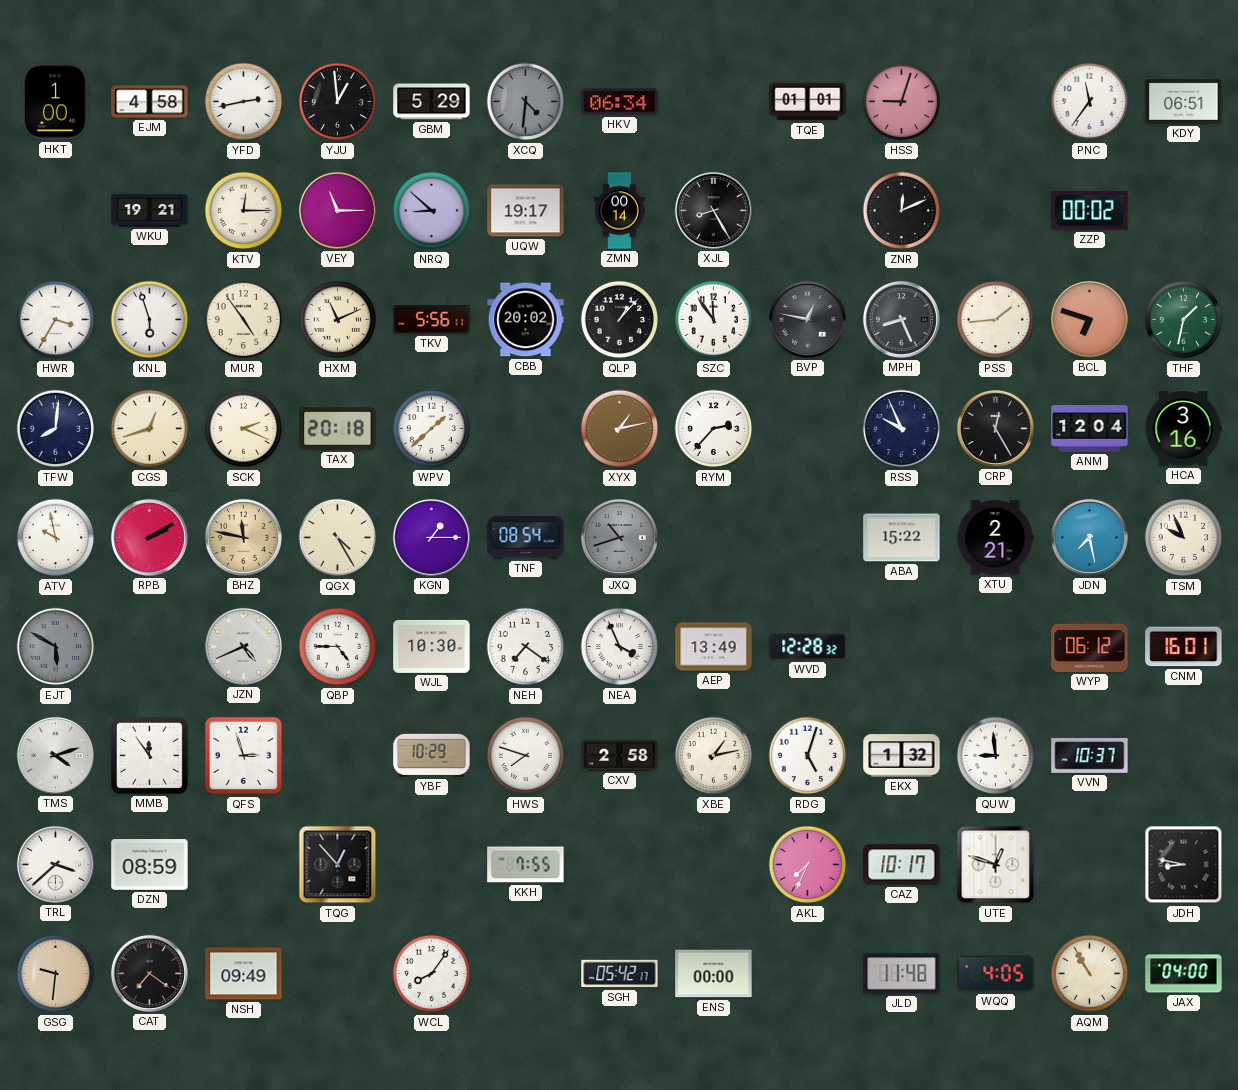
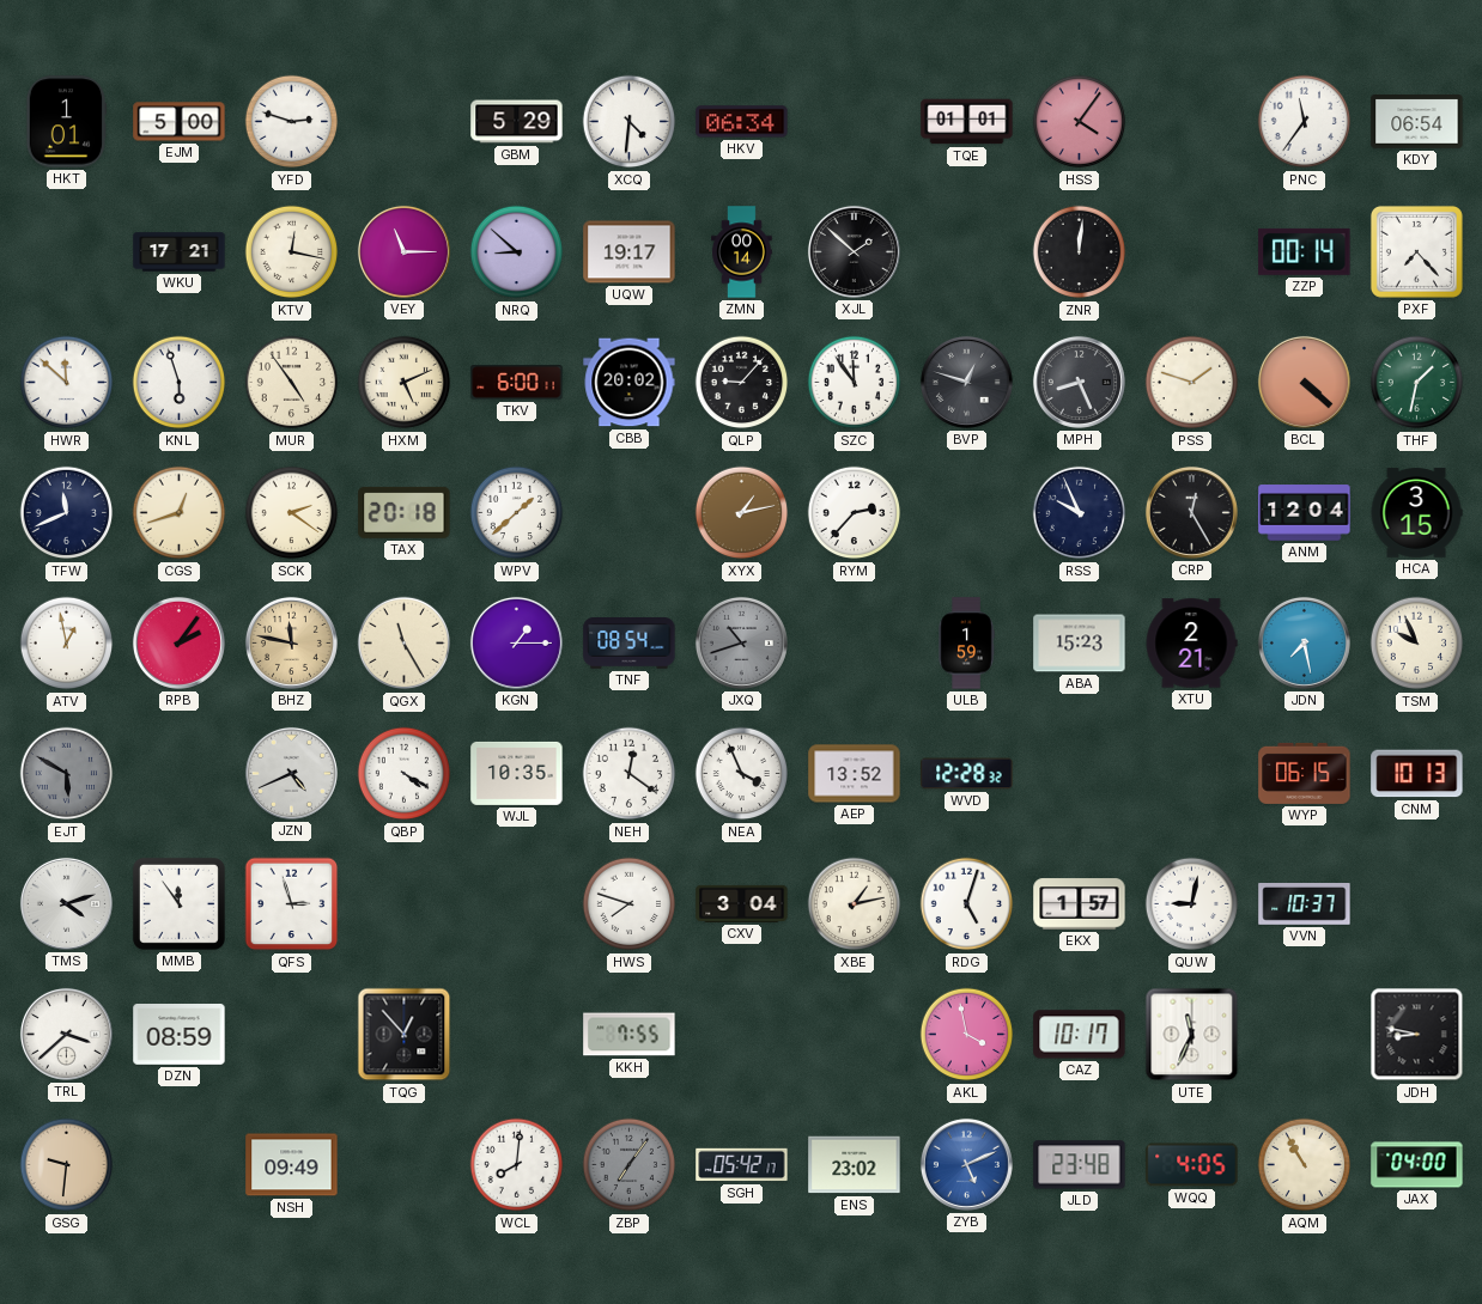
HKT: 1:00 -> 1:01 (66, 122)
EJM: 4:58 -> 5:00 (180, 122)
YFD: 2:43 -> 2:48 (292, 122)
YJU: 12:59 -> none (338, 102)
XCQ dial: grey -> white (630, 122)
HSS: 9:03 -> 4:06 (1080, 122)
KDY: 06:51 -> 06:54 (1417, 122)
WKU: 19:21 -> 17:21 (180, 252)
KTV: 12:15 -> 12:17 (292, 252)
XJL: 8:25 -> 1:52 (854, 251)
ZNR: 12:11 -> 12:01 (1080, 252)
ZZP: 00:02 -> 00:14 (1305, 251)
PXF: none -> 7:23 (1416, 251)
HWR: 3:35 -> 11:52 (67, 383)
HXM: 11:11 -> 5:11 (405, 383)
TKV: 5:56 -> 6:00 (517, 383)
QLP: 1:07 -> 9:07 (742, 383)
BVP: 12:47 -> 12:48 (966, 382)
PSS: 1:44 -> 1:48 (1192, 383)
BCL: 6:48 -> 4:22 (1304, 382)
TFW: 8:01 -> 11:41 (67, 513)
SCK: 2:19 -> 2:21 (292, 513)
HCA: 3:16 -> 3:15 (1416, 513)
ATV: 9:58 -> 12:58 (67, 644)
RPB: 2:10 -> 2:06 (178, 642)
QGX: 4:25 -> 11:25 (405, 644)
ULB: none -> 1:59 (966, 644)
ABA: 15:22 -> 15:23 (1080, 644)
QBP: 4:45 -> 4:20 (405, 774)
WJL: 10:30 -> 10:35 (517, 773)
NEH: 7:21 -> 12:21 (630, 774)
AEP: 13:49 -> 13:52 (855, 774)
WYP: 06:12 -> 06:15 (1305, 773)
CNM: 16:01 -> 10:13 (1417, 774)
YBF: 10:29 -> none (432, 755)
CXV: 2:58 -> 3:04 (742, 903)
EKX: 1:32 -> 1:57 (1080, 904)
QUW: 8:59 -> 9:02 (1192, 904)
AKL: 7:34 -> 3:58 (967, 1035)
UTE: 12:48 -> 11:34 (1192, 1035)
CAT: 7:21 -> none (149, 973)
WCL: 8:06 -> 8:01 (517, 1165)
ZBP: none -> 7:06 (630, 1165)
ENS: 00:00 -> 23:02 (855, 1165)
ZYB: none -> 5:11 (966, 1164)
JLD: 11:48 -> 23:48 (1080, 1165)
